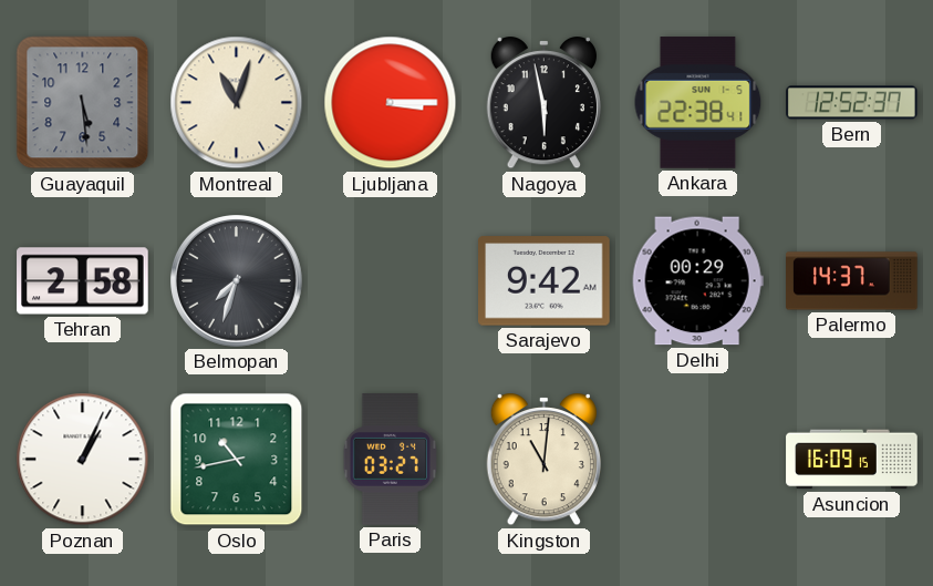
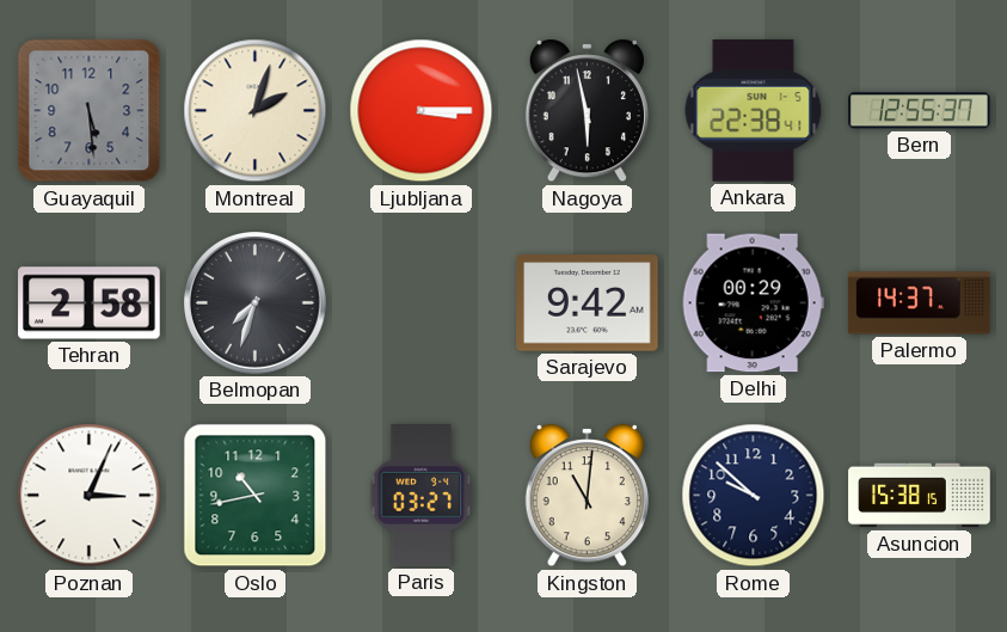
Montreal: 11:03 -> 2:03 (256, 111)
Bern: 12:52 -> 12:55 (920, 111)
Poznan: 1:04 -> 3:04 (90, 496)
Rome: none -> 9:52 (754, 496)
Asuncion: 16:09 -> 15:38 (920, 496)
